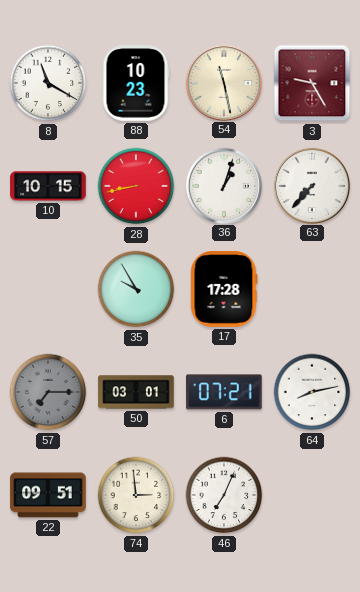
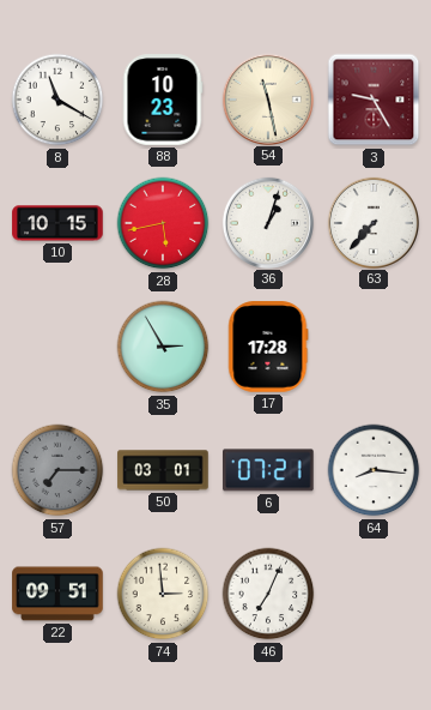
28: 8:43 -> 5:43 (163, 223)
35: 9:55 -> 2:55 (163, 347)
64: 8:13 -> 8:16 (374, 470)
